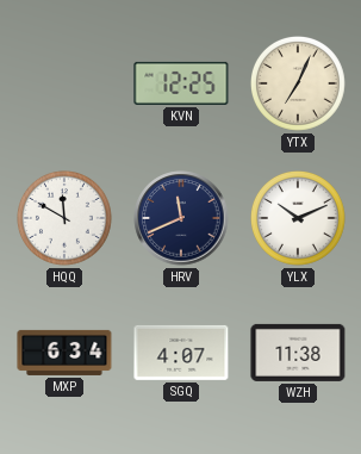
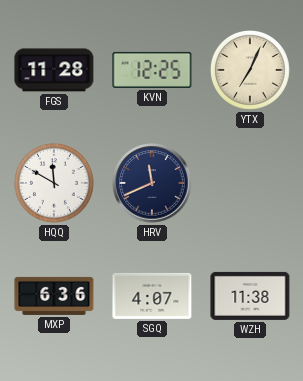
FGS: none -> 11:28 (54, 70)
YLX: 10:11 -> none (299, 219)
MXP: 6:34 -> 6:36 (54, 296)
